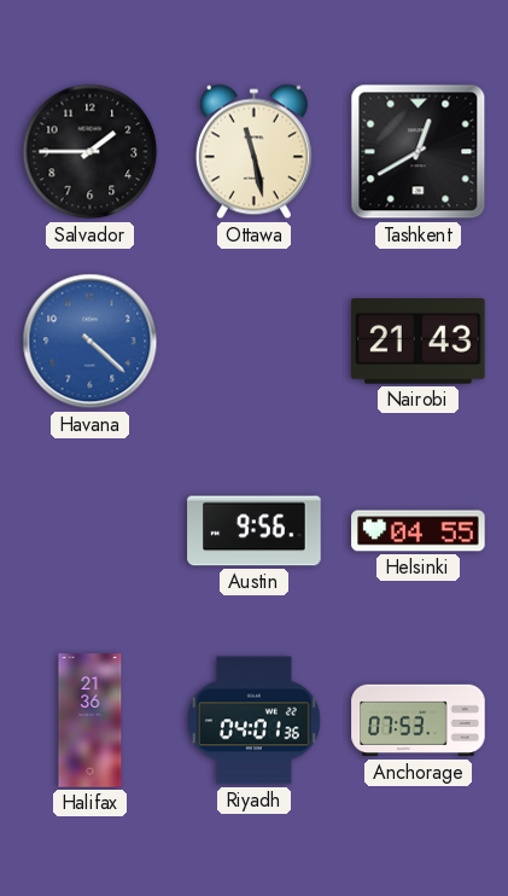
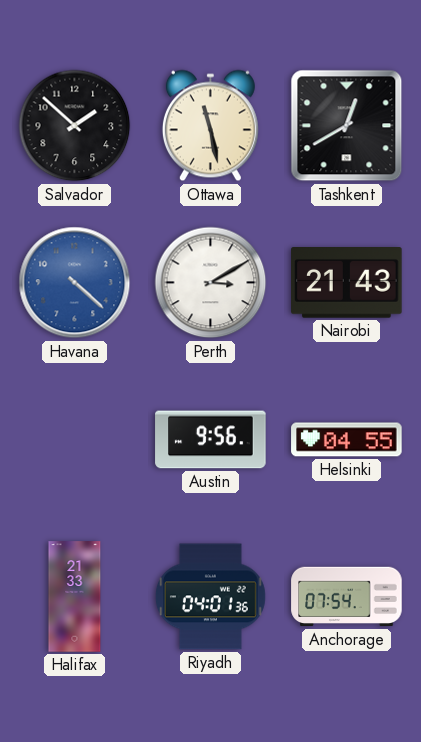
Salvador: 1:45 -> 1:52 (75, 126)
Perth: none -> 3:10 (211, 283)
Halifax: 21:36 -> 21:33 (75, 597)
Anchorage: 07:53 -> 07:54 (347, 597)
